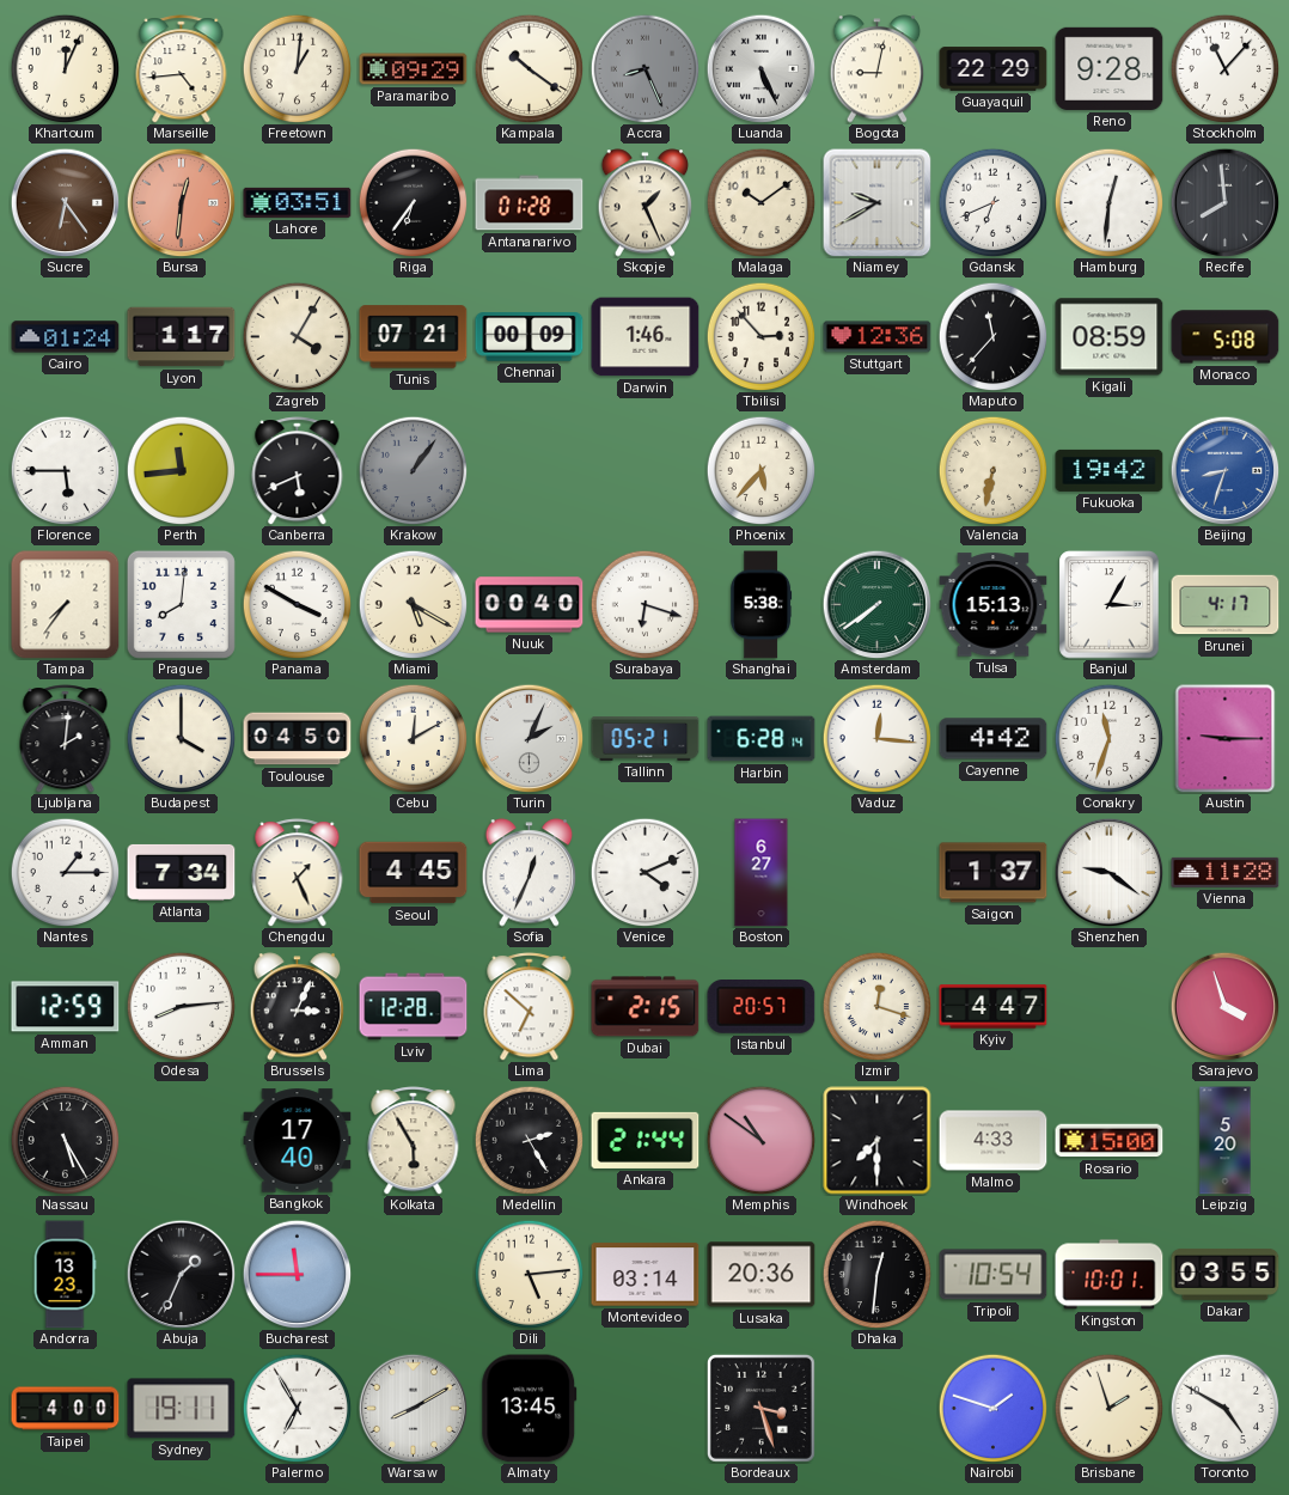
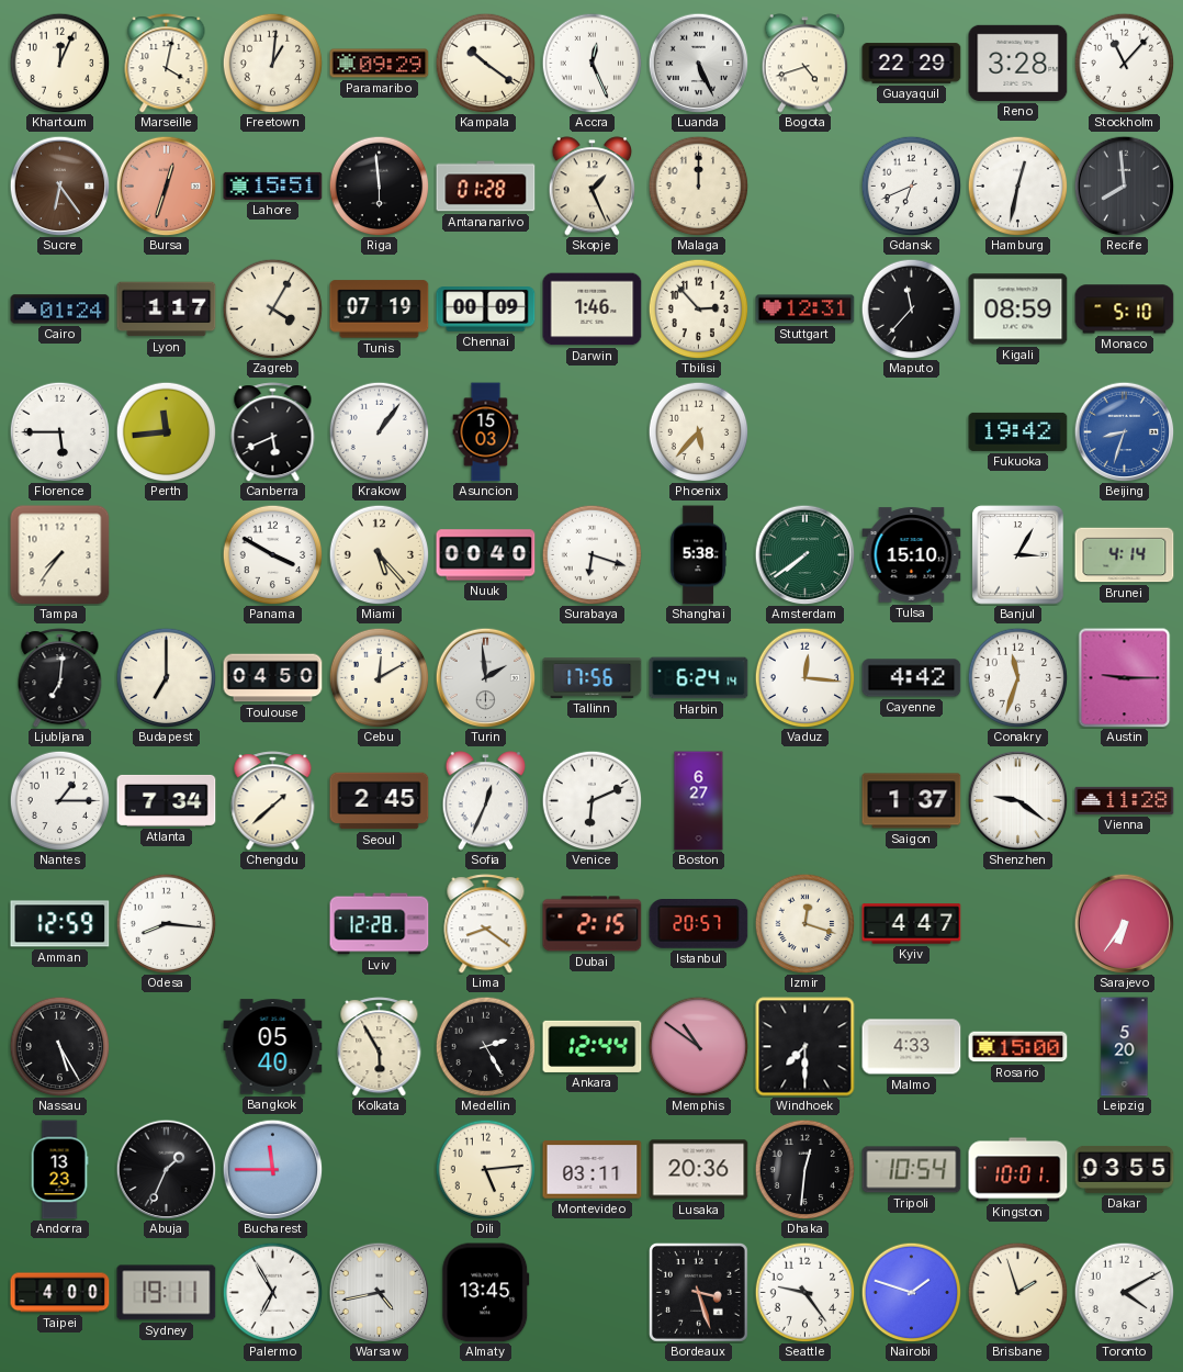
Marseille: 4:44 -> 4:02 (167, 64)
Accra: 8:26 -> 12:26 (591, 63)
Accra dial: grey -> white (591, 63)
Bogota: 9:02 -> 4:42 (805, 64)
Reno: 9:28 -> 3:28 (1018, 63)
Bursa: 12:31 -> 12:33 (166, 185)
Lahore: 03:51 -> 15:51 (273, 185)
Riga: 6:36 -> 5:59 (379, 185)
Malaga: 10:09 -> 12:00 (698, 185)
Niamey: 9:40 -> none (876, 202)
Hamburg: 12:31 -> 12:32 (1017, 185)
Tunis: 07:21 -> 07:19 (380, 310)
Stuttgart: 12:36 -> 12:31 (805, 310)
Monaco: 5:08 -> 5:10 (1125, 310)
Krakow dial: grey -> white (379, 431)
Asuncion: none -> 15:03 (486, 432)
Valencia: 6:32 -> none (992, 470)
Prague: 8:01 -> none (181, 604)
Miami: 5:20 -> 5:23 (379, 554)
Tulsa: 15:13 -> 15:10 (912, 555)
Brunei: 4:17 -> 4:14 (1125, 555)
Ljubljana: 2:01 -> 7:01 (60, 678)
Budapest: 4:00 -> 7:00 (166, 677)
Turin: 2:04 -> 1:59 (485, 677)
Tallinn: 05:21 -> 17:56 (593, 678)
Harbin: 6:28 -> 6:24 (699, 678)
Chengdu: 1:26 -> 1:38 (273, 801)
Seoul: 4:45 -> 2:45 (380, 801)
Venice: 4:11 -> 6:11 (591, 800)
Odesa: 8:14 -> 8:16 (166, 923)
Brussels: 3:04 -> none (298, 1007)
Lima: 6:52 -> 8:21 (486, 924)
Sarajevo: 3:57 -> 6:36 (1124, 923)
Bangkok: 17:40 -> 05:40 (273, 1047)
Ankara: 21:44 -> 12:44 (593, 1046)
Montevideo: 03:14 -> 03:11 (593, 1170)
Warsaw: 8:10 -> 4:43 (379, 1292)
Seattle: none -> 9:24 (804, 1292)
Toronto: 4:50 -> 4:10 (1124, 1292)
